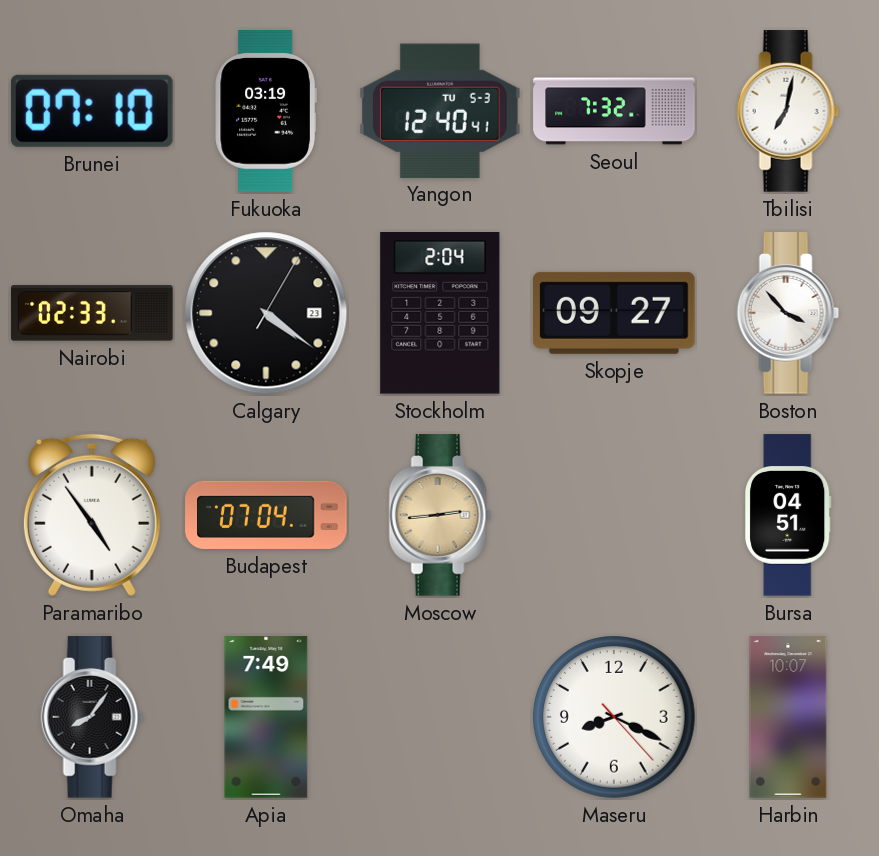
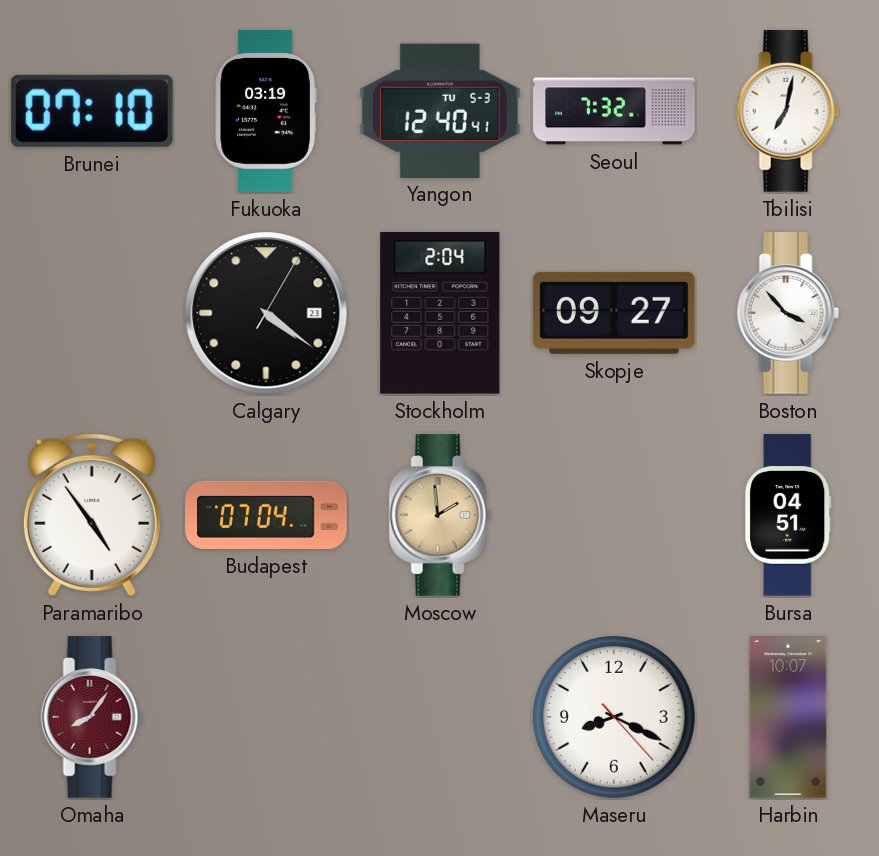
Nairobi: 02:33 -> none (92, 313)
Moscow: 2:44 -> 1:59 (440, 515)
Omaha dial: black -> burgundy (92, 717)
Apia: 7:49 -> none (266, 717)
